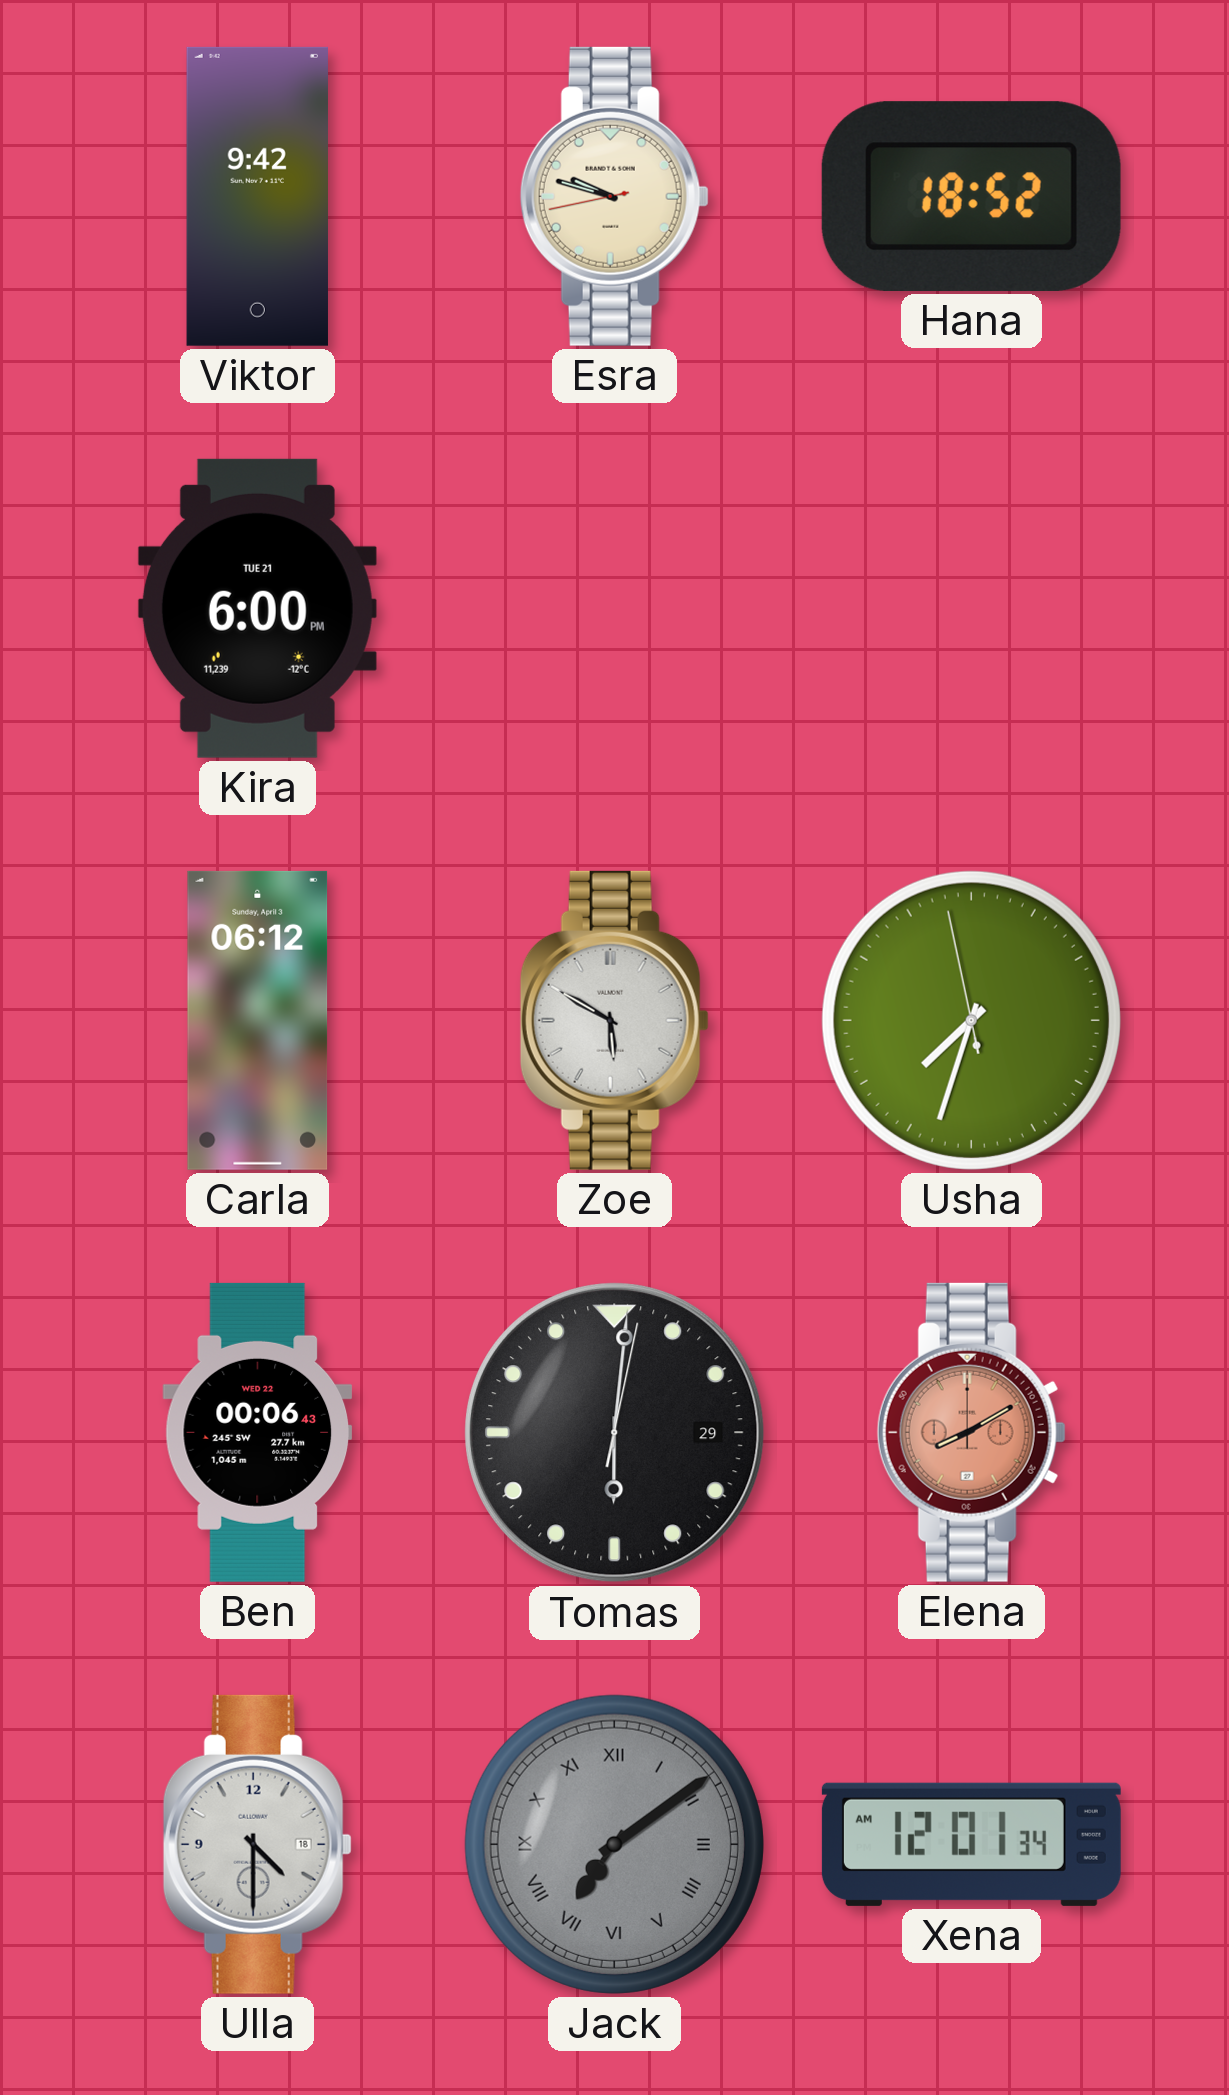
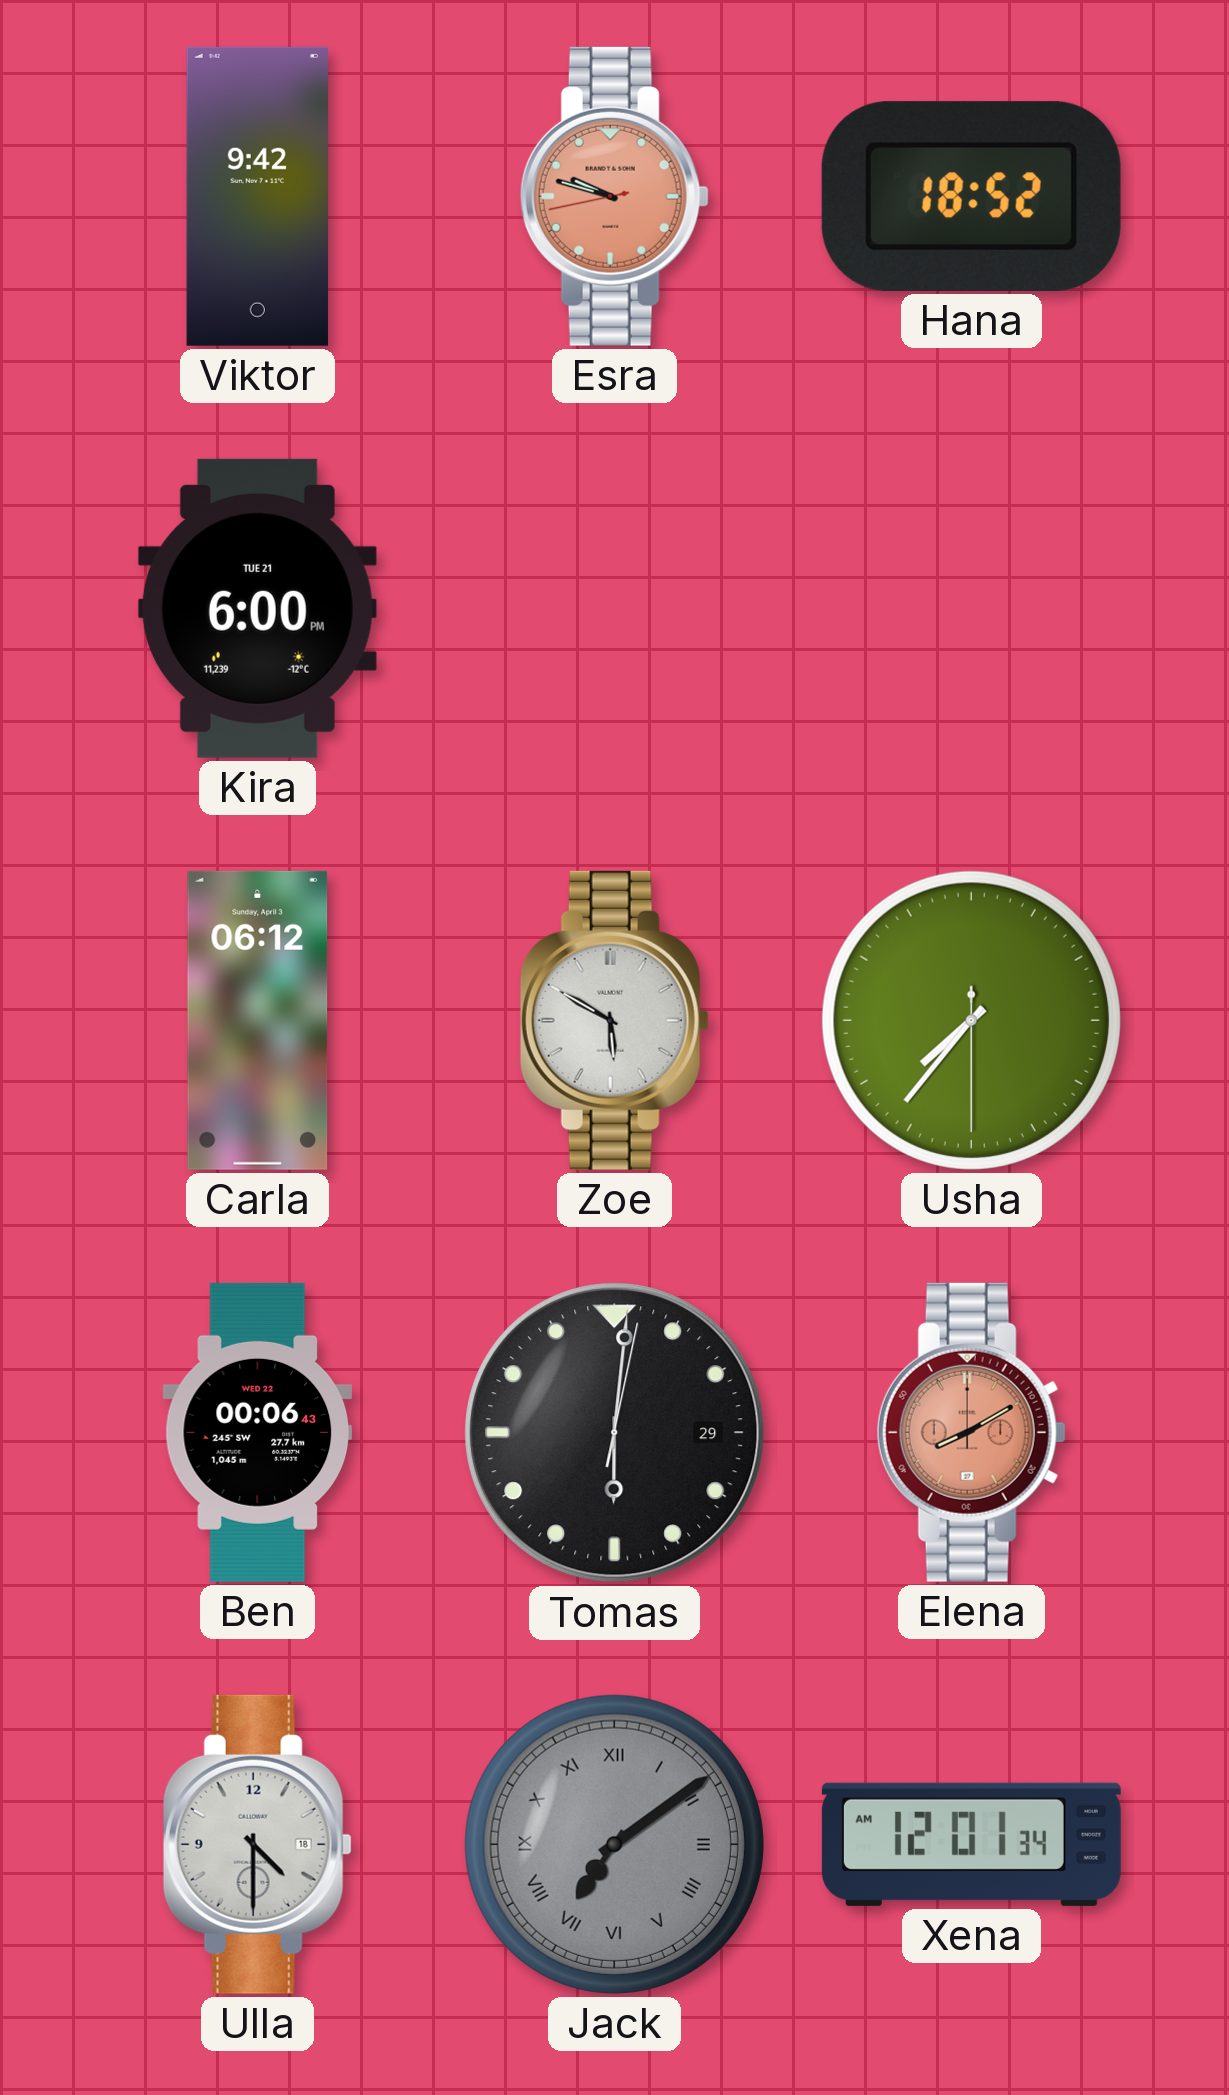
Esra dial: cream -> salmon (614, 196)
Usha: 7:32 -> 7:36 (971, 1020)
